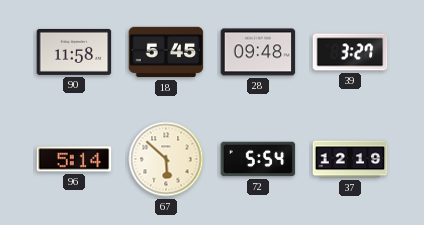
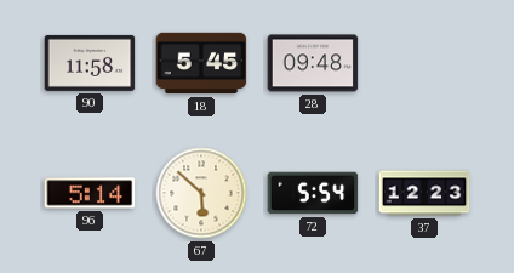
39: 3:27 -> none (350, 52)
37: 12:19 -> 12:23 (424, 193)
